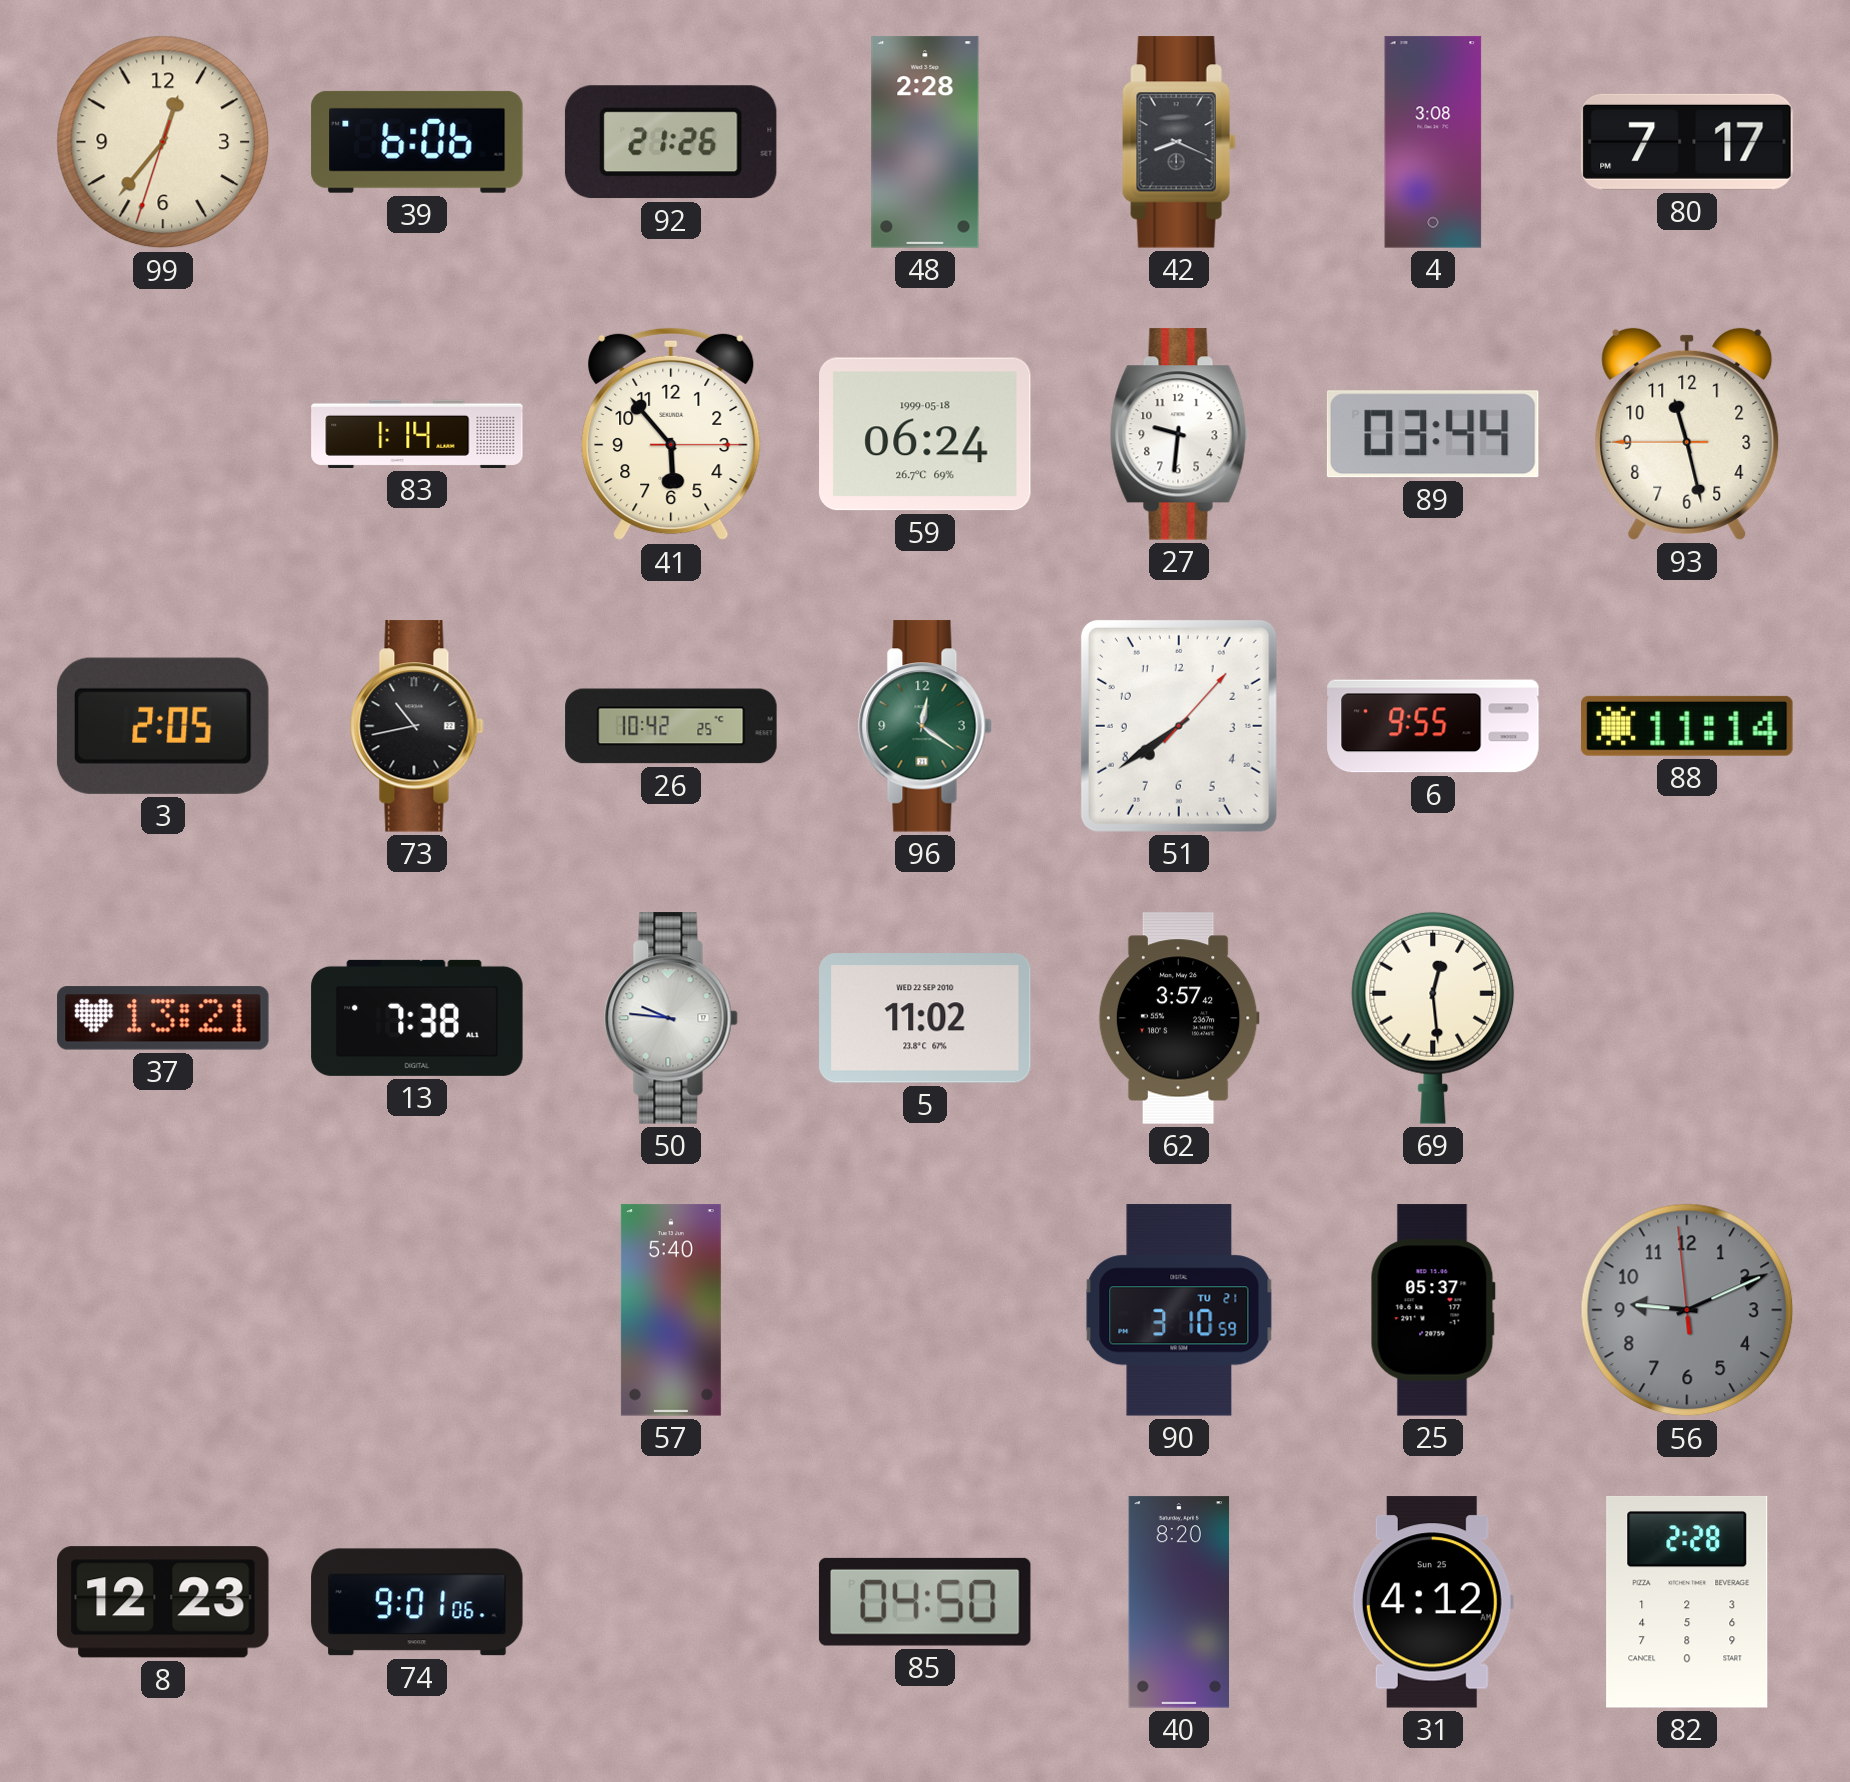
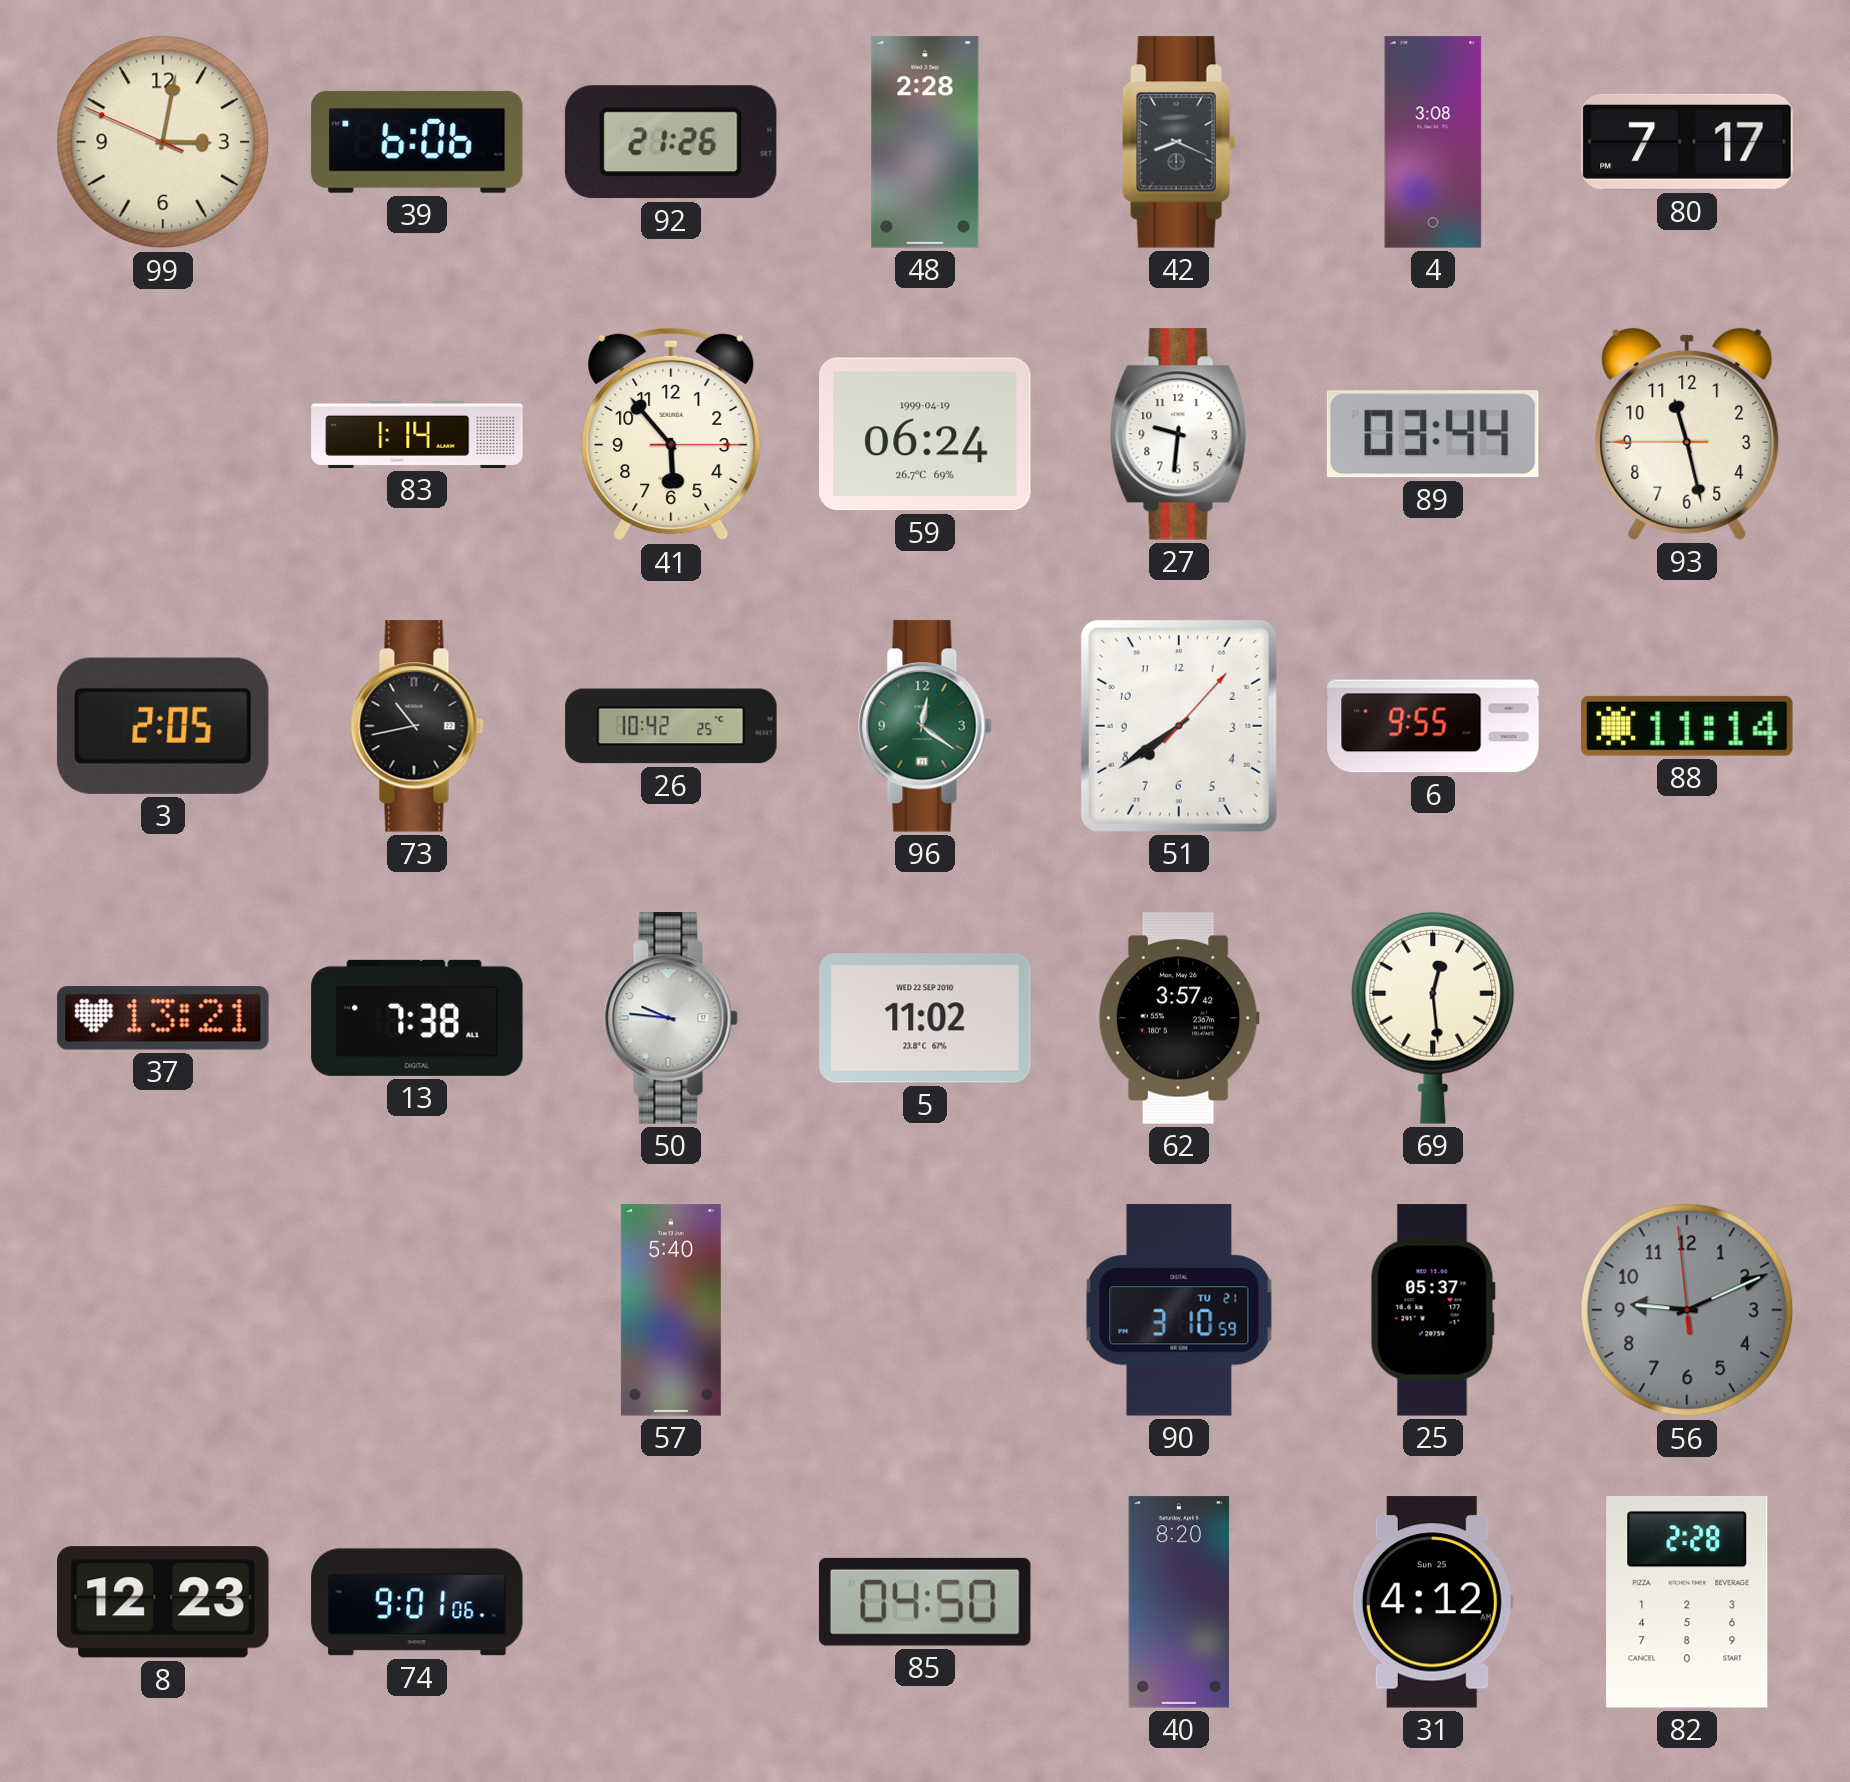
99: 12:36 -> 3:01 (163, 142)
59 date: 1999-05-18 -> 1999-04-19 (926, 434)
